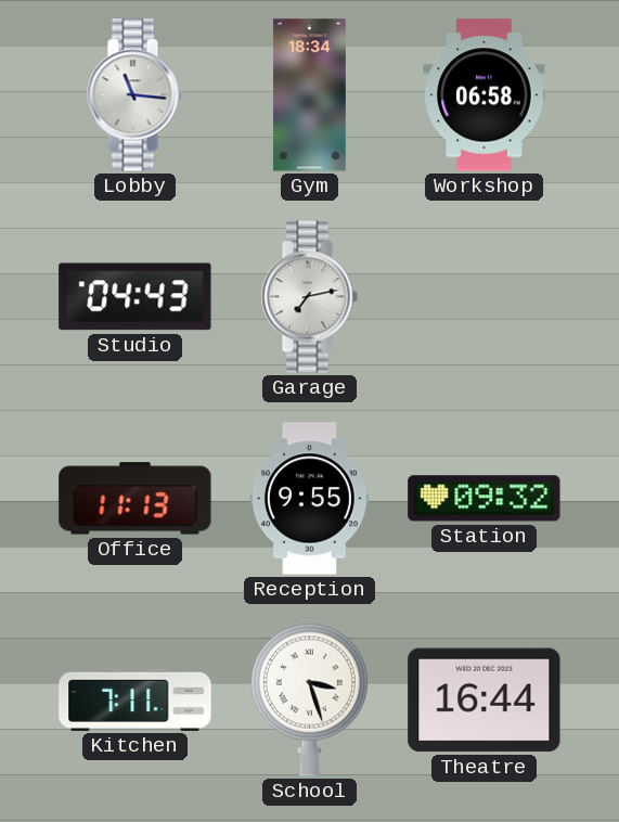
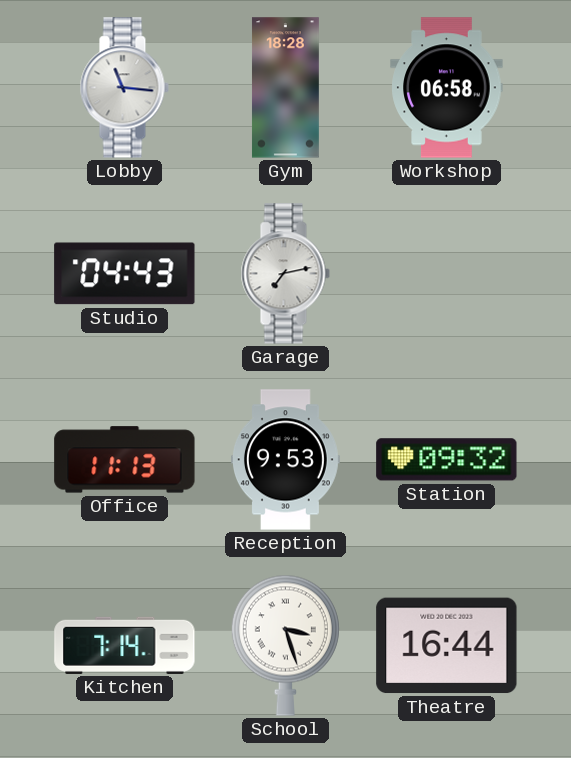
Gym: 18:34 -> 18:28 (285, 88)
Reception: 9:55 -> 9:53 (285, 460)
Kitchen: 7:11 -> 7:14 (125, 645)
